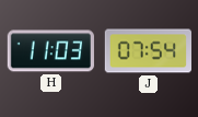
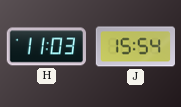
J: 07:54 -> 15:54 (136, 47)
